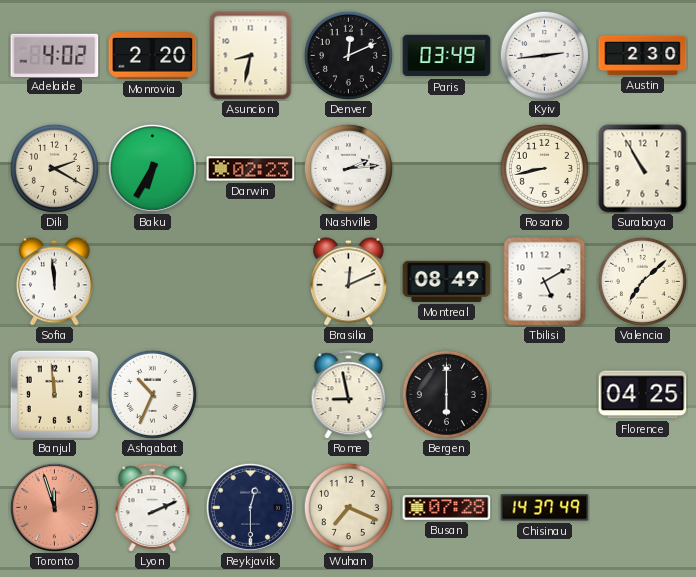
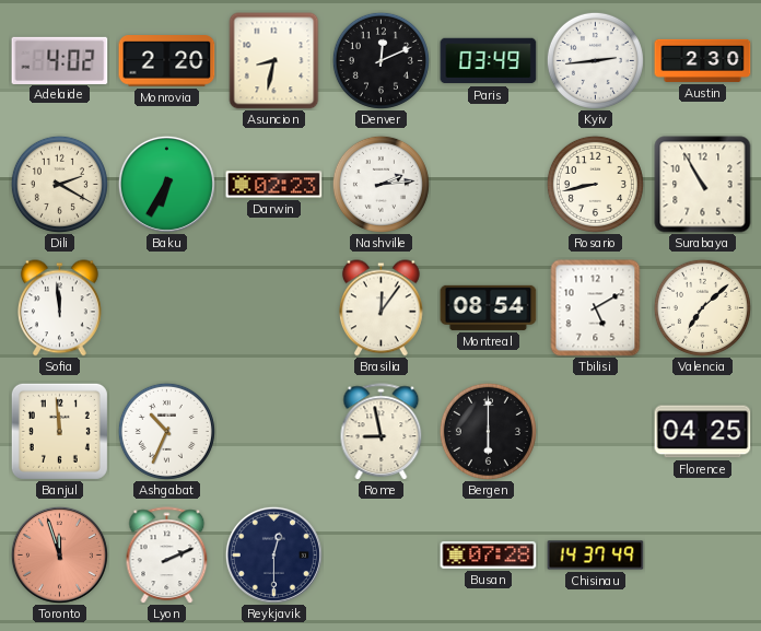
Brasilia: 12:11 -> 12:06 (382, 308)
Montreal: 08:49 -> 08:54 (489, 307)
Wuhan: 7:19 -> none (348, 507)
